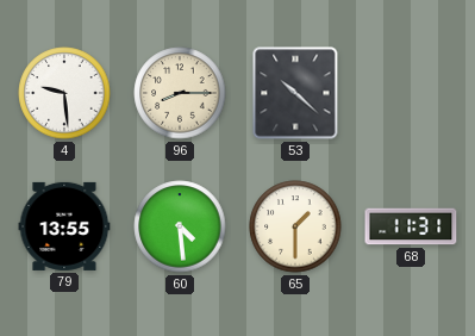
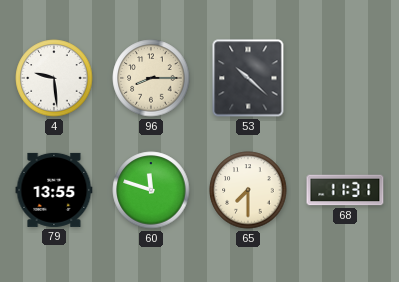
60: 4:29 -> 11:48 (151, 190)
65: 1:30 -> 7:30 (248, 190)
